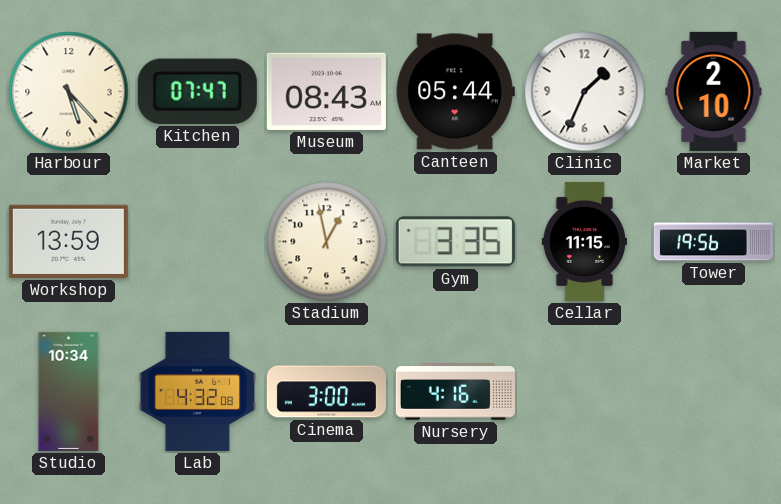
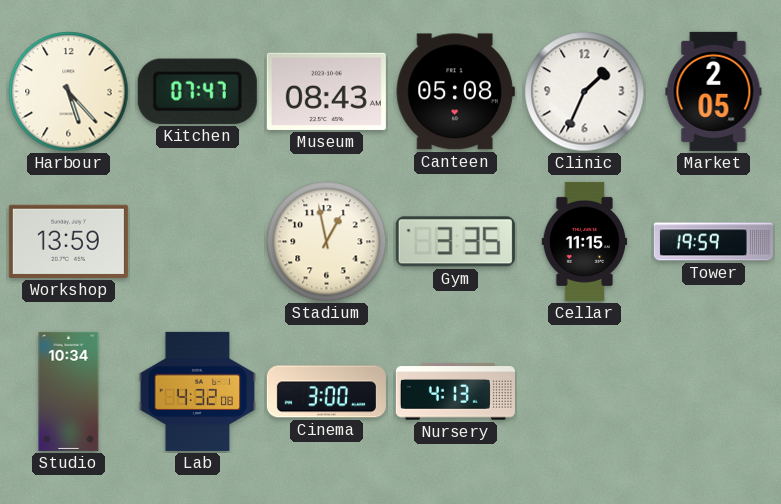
Canteen: 05:44 -> 05:08 (455, 92)
Market: 2:10 -> 2:05 (714, 91)
Tower: 19:56 -> 19:59 (713, 242)
Nursery: 4:16 -> 4:13 (455, 392)
